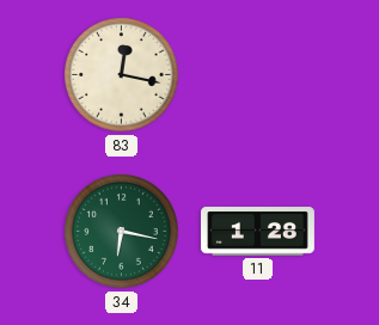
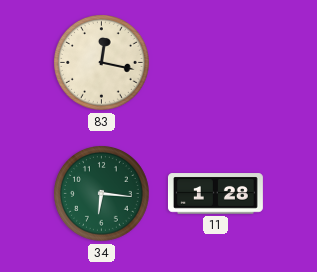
34: 6:17 -> 6:16 (102, 194)
